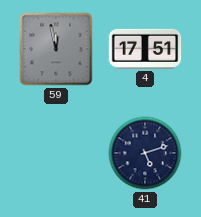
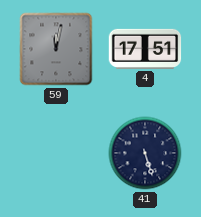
59: 11:58 -> 12:02 (56, 49)
41: 5:12 -> 5:27 (145, 153)
